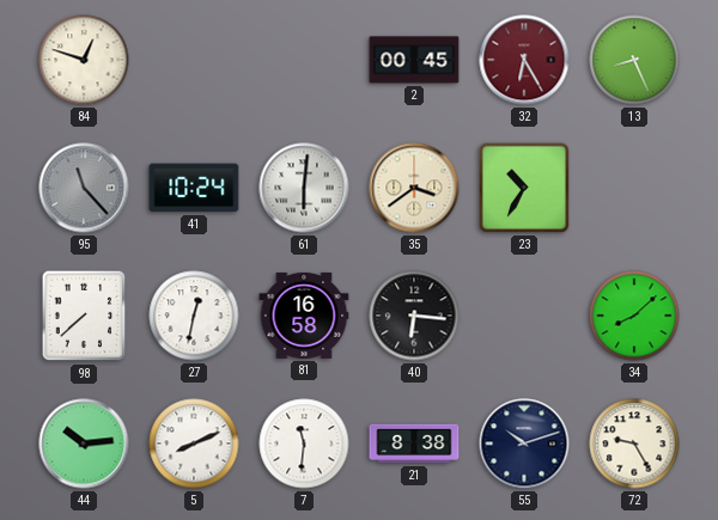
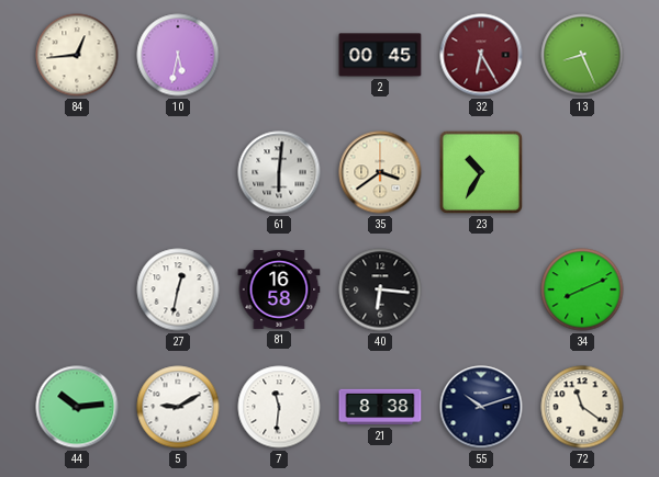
84: 12:48 -> 12:44 (77, 55)
10: none -> 5:32 (178, 55)
95: 11:23 -> none (84, 188)
41: 10:24 -> none (194, 188)
98: 7:38 -> none (84, 316)
34: 8:08 -> 8:11 (582, 289)
5: 8:11 -> 9:10 (178, 407)
72: 9:25 -> 11:21 (582, 407)
